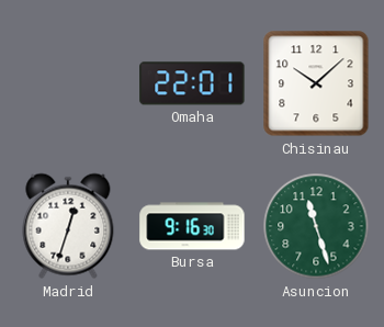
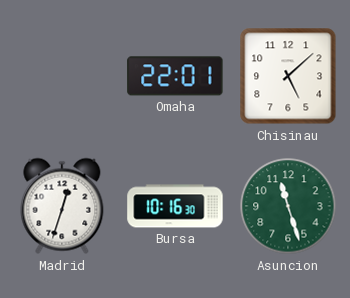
Chisinau: 10:08 -> 5:08 (288, 76)
Bursa: 9:16 -> 10:16 (175, 206)
